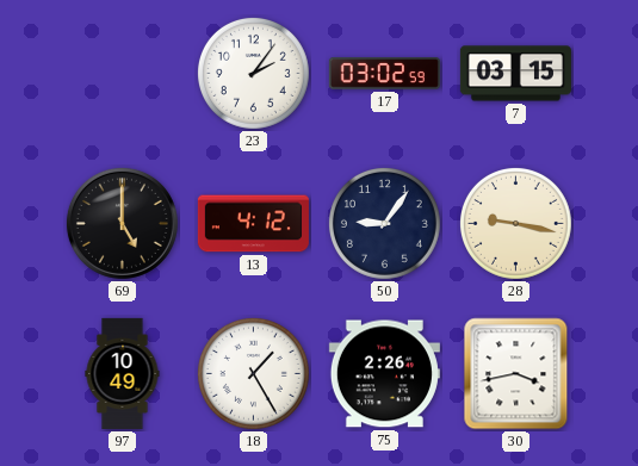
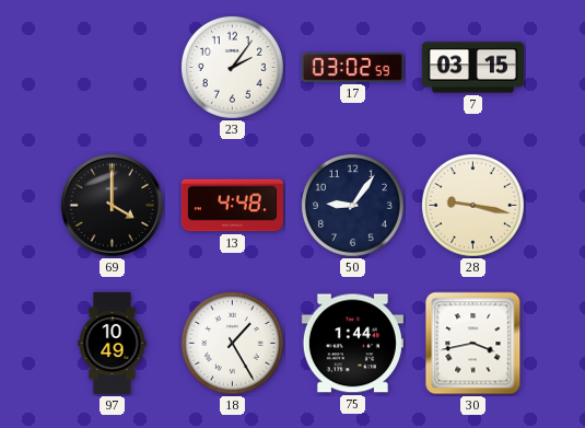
69: 5:00 -> 4:00 (112, 205)
13: 4:12 -> 4:48 (232, 206)
75: 2:26 -> 1:44 (352, 344)
